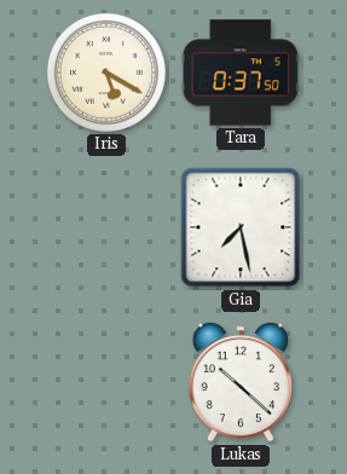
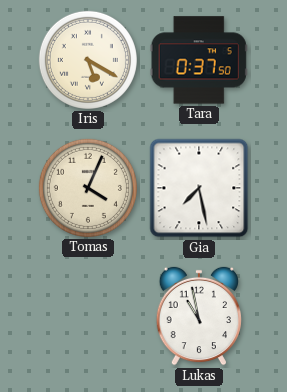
Tomas: none -> 4:04 (88, 188)
Lukas: 10:22 -> 10:58 (199, 316)
